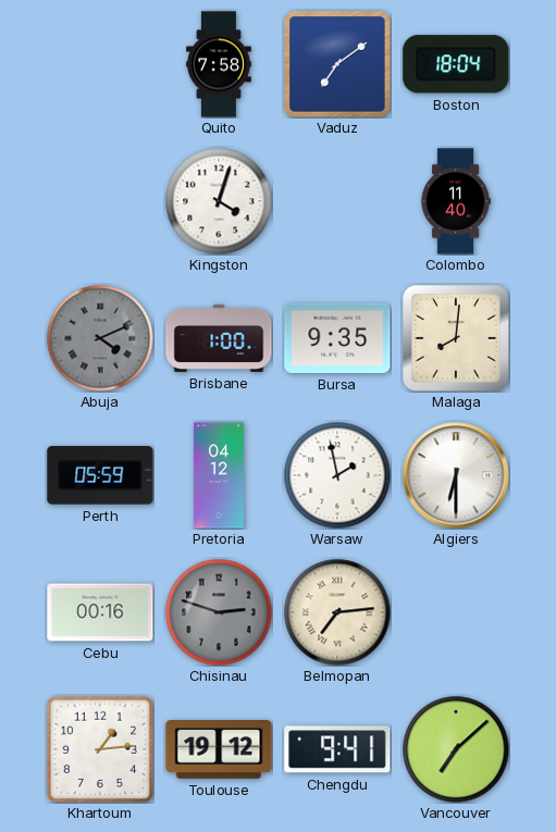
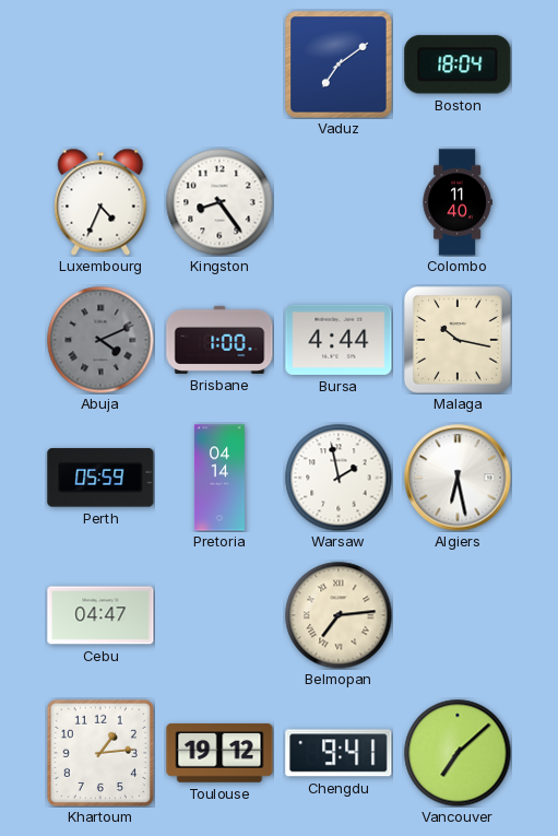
Quito: 7:58 -> none (220, 64)
Luxembourg: none -> 4:34 (100, 202)
Kingston: 4:03 -> 8:24 (219, 202)
Bursa: 9:35 -> 4:44 (339, 340)
Malaga: 8:01 -> 10:17 (458, 340)
Pretoria: 04:12 -> 04:14 (219, 478)
Algiers: 6:30 -> 6:28 (458, 478)
Cebu: 00:16 -> 04:47 (100, 615)
Chisinau: 2:48 -> none (219, 612)
